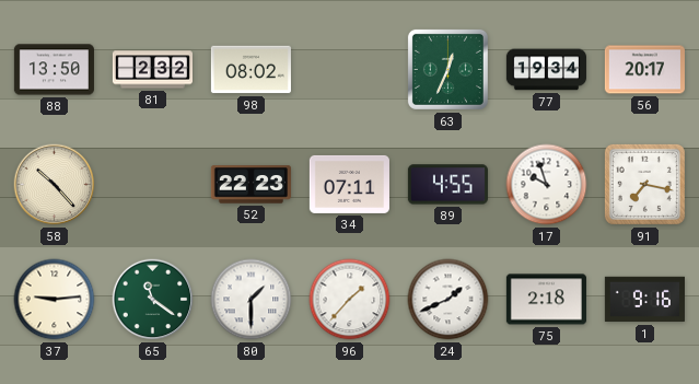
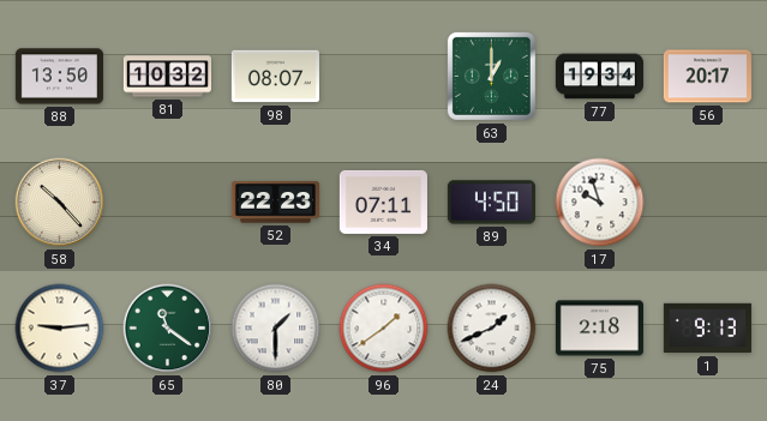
81: 2:32 -> 10:32 (167, 77)
98: 08:02 -> 08:07 (275, 77)
63: 12:34 -> 1:00 (491, 76)
89: 4:55 -> 4:50 (491, 203)
91: 7:17 -> none (644, 184)
96: 1:37 -> 1:39 (384, 329)
1: 9:16 -> 9:13 (707, 329)
